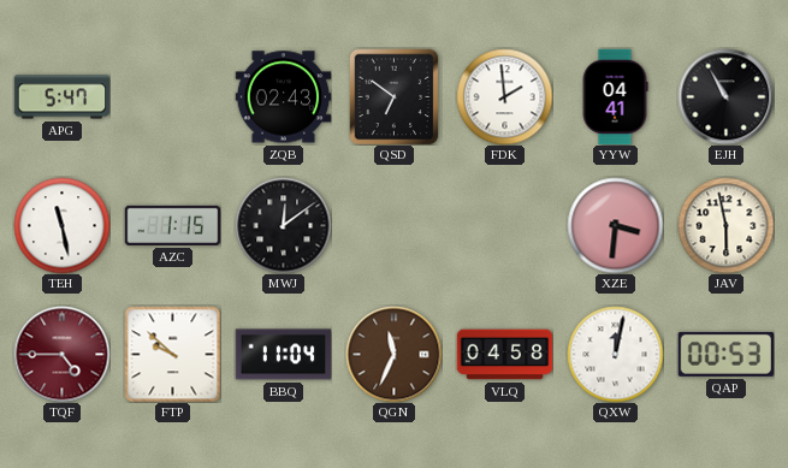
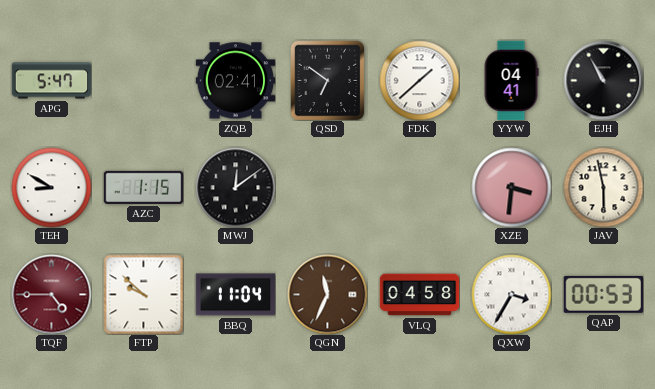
ZQB: 02:43 -> 02:41 (235, 81)
FDK: 1:59 -> 1:38 (419, 80)
TEH: 11:28 -> 8:50 (51, 187)
QXW: 12:02 -> 3:35 (511, 294)
